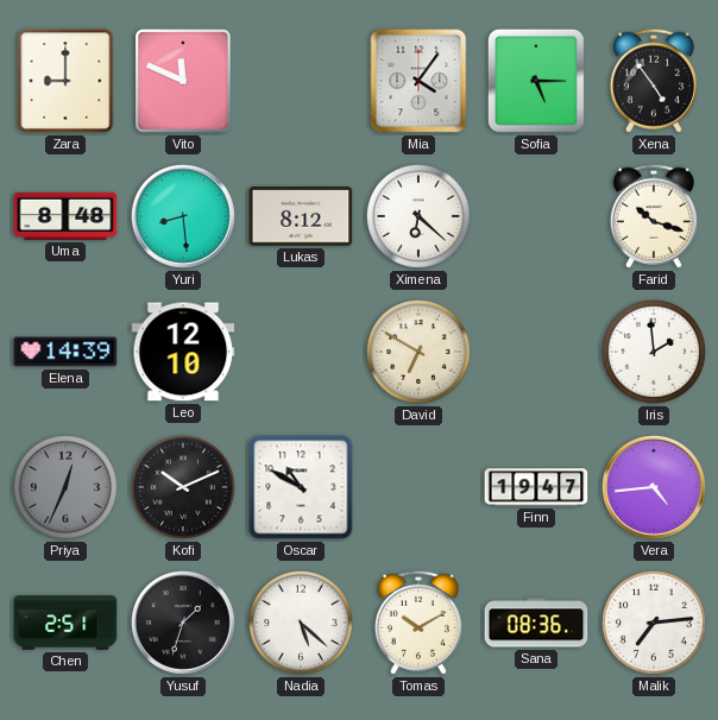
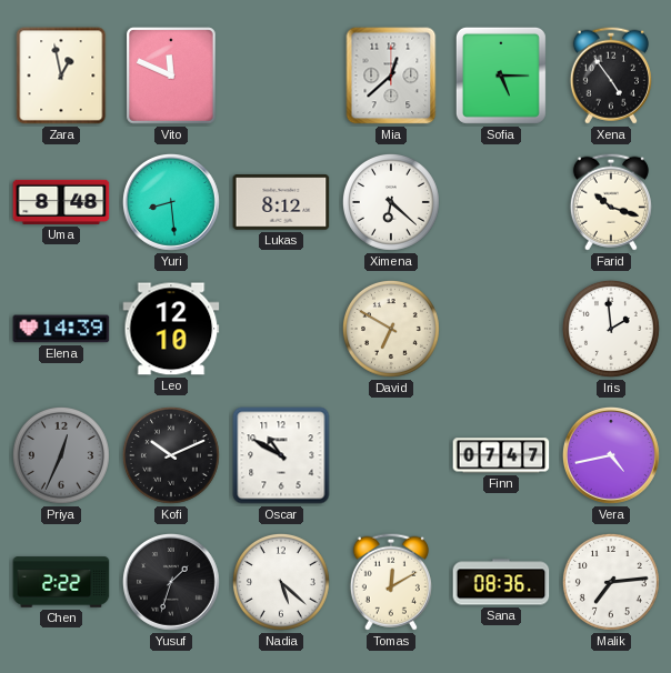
Zara: 9:00 -> 12:58 (61, 76)
Mia: 4:06 -> 12:38 (391, 76)
Finn: 19:47 -> 07:47 (501, 455)
Vera: 4:44 -> 4:43 (611, 455)
Chen: 2:51 -> 2:22 (61, 582)
Tomas: 10:10 -> 12:10 (391, 582)
